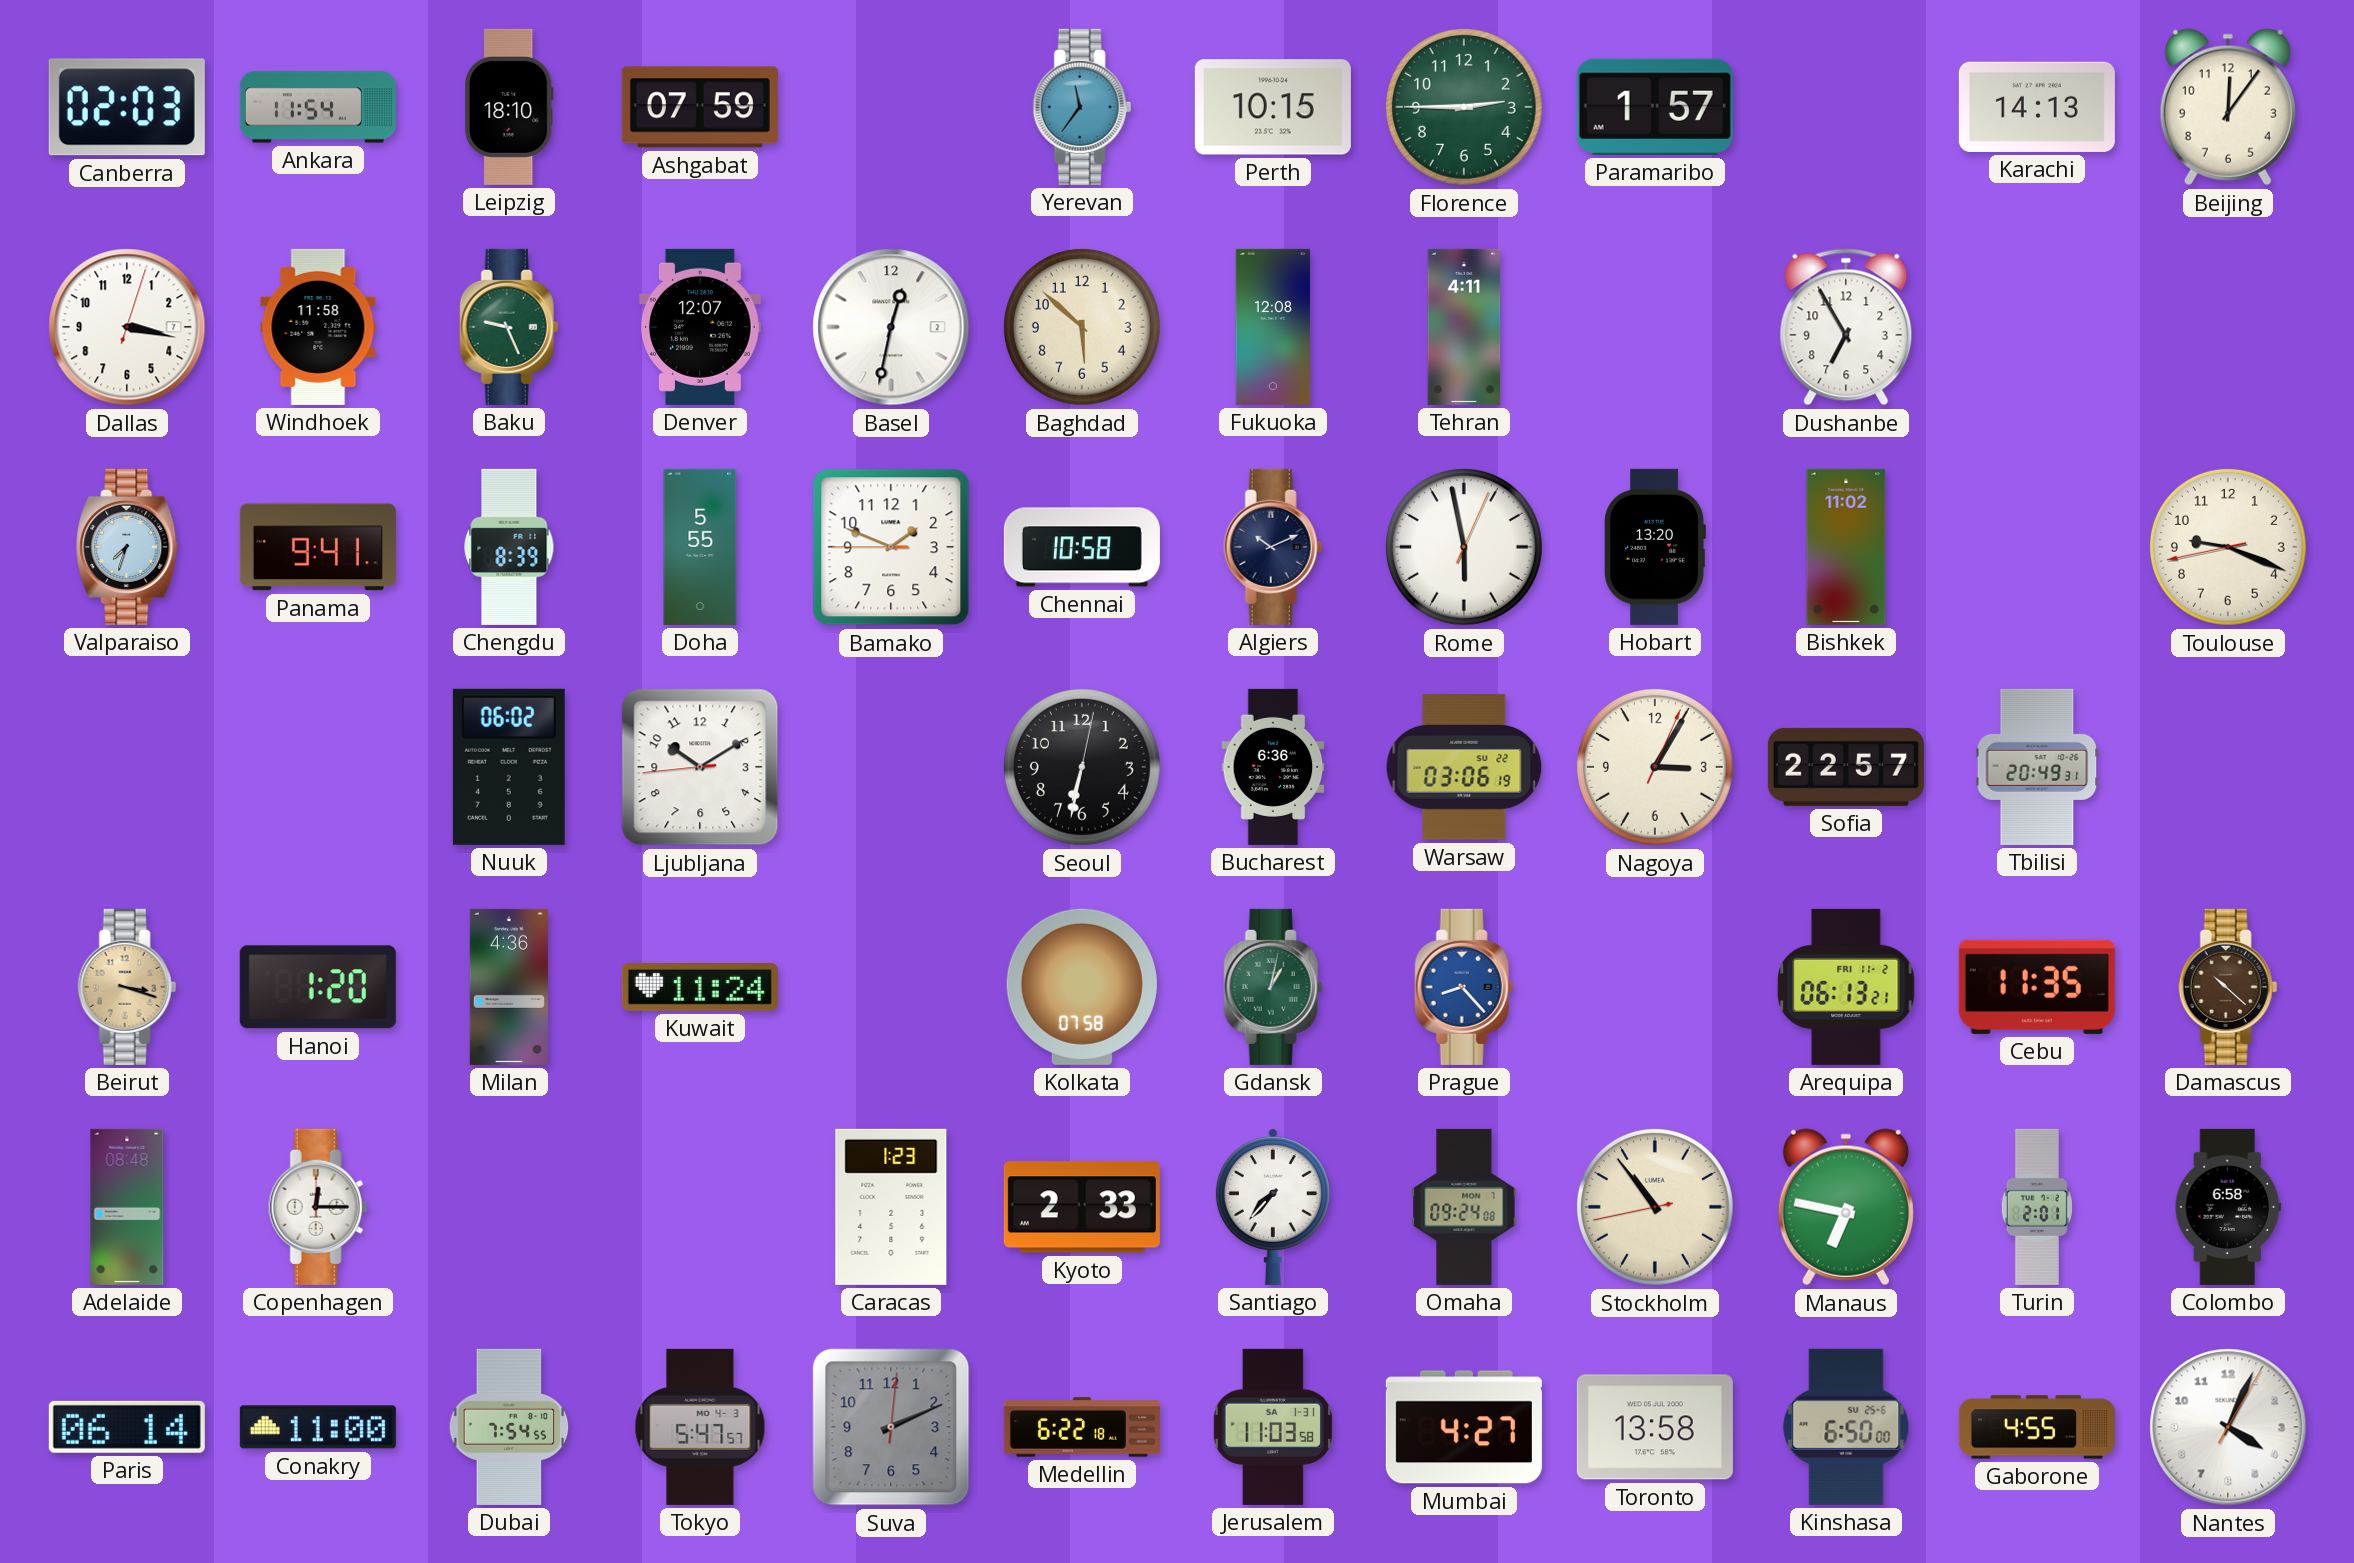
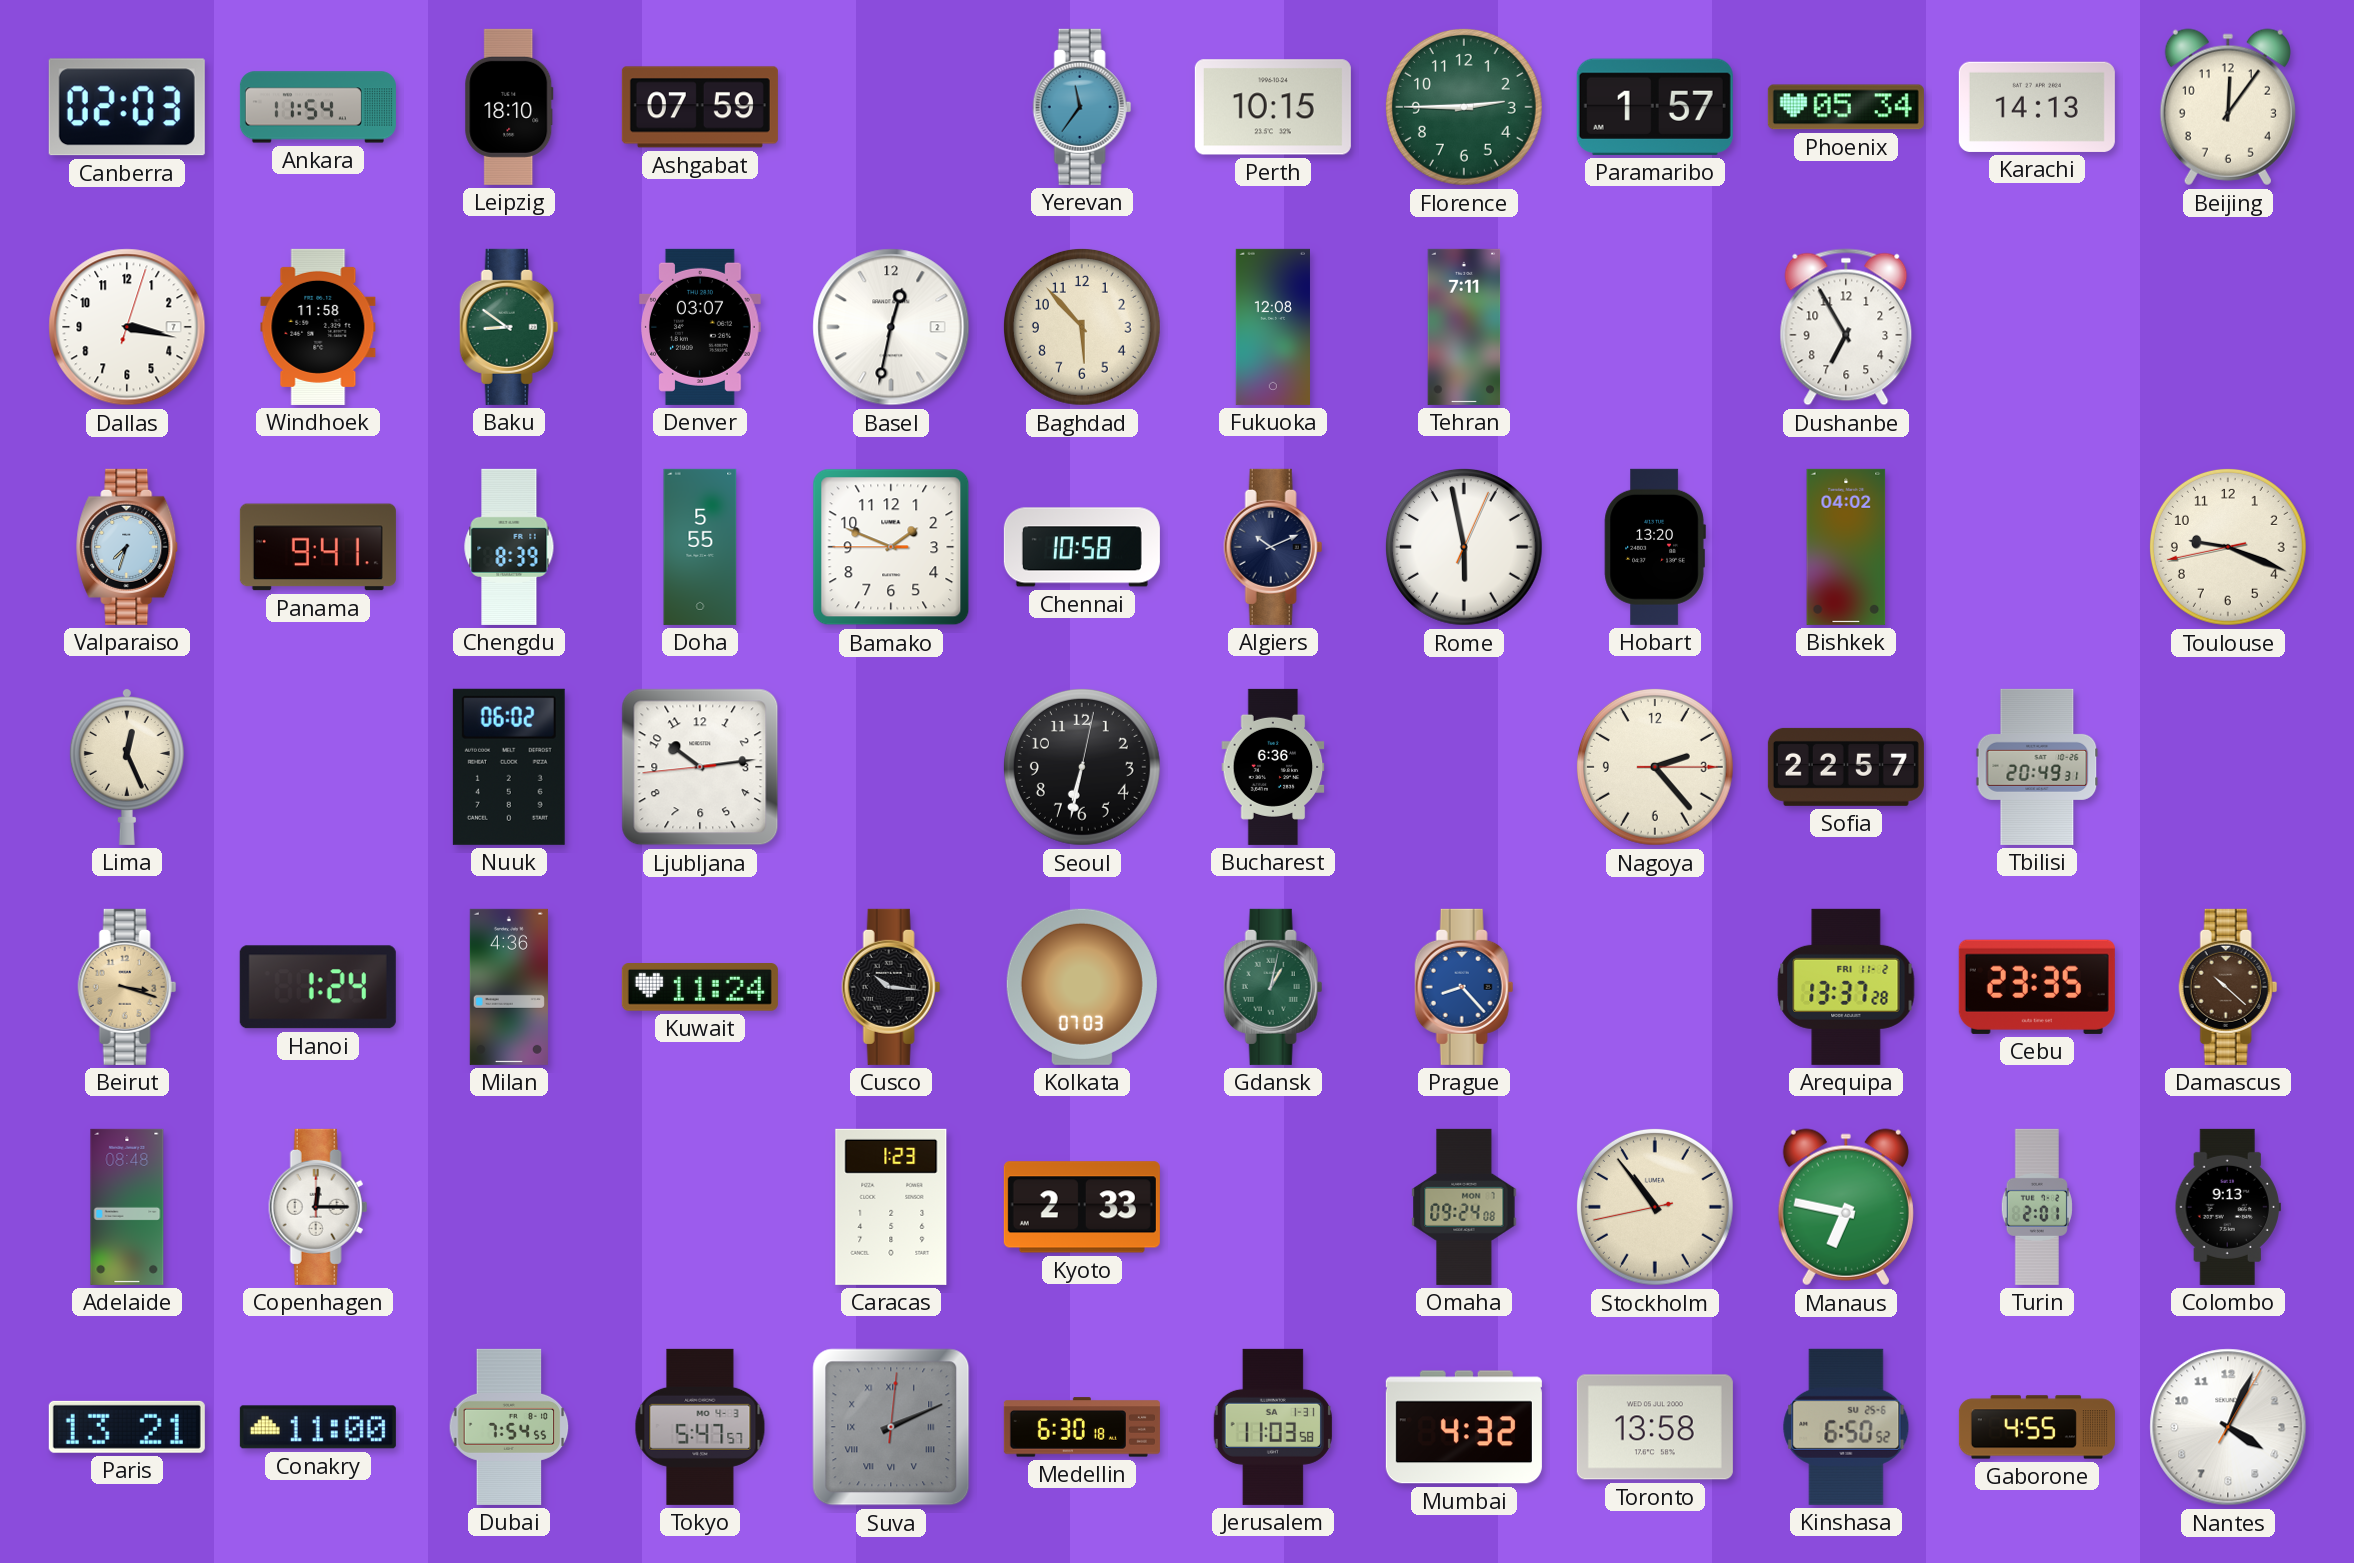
Phoenix: none -> 05:34 (1846, 107)
Baku: 9:26 -> 8:51 (509, 327)
Denver: 12:07 -> 03:07 (701, 327)
Baghdad: 5:52 -> 5:53 (1082, 327)
Tehran: 4:11 -> 7:11 (1464, 327)
Bishkek: 11:02 -> 04:02 (1846, 547)
Lima: none -> 12:26 (127, 766)
Ljubljana: 10:09 -> 10:13 (700, 767)
Warsaw: 03:06 -> none (1464, 767)
Nagoya: 3:05 -> 2:23 (1655, 767)
Hanoi: 1:20 -> 1:24 (318, 987)
Cusco: none -> 10:16 (891, 987)
Kolkata: 07:58 -> 07:03 (1082, 987)
Arequipa: 06:13 -> 13:37 (1846, 987)
Cebu: 11:35 -> 23:35 (2037, 987)
Santiago: 7:37 -> none (1273, 1206)
Colombo: 6:58 -> 9:13 (2228, 1207)
Paris: 06:14 -> 13:21 (127, 1427)
Suva numerals: Arabic -> Roman (891, 1427)
Medellin: 6:22 -> 6:30 (1082, 1427)
Mumbai: 4:27 -> 4:32 (1464, 1427)
Kinshasa: 6:50:00 -> 6:50:52 (1846, 1427)
